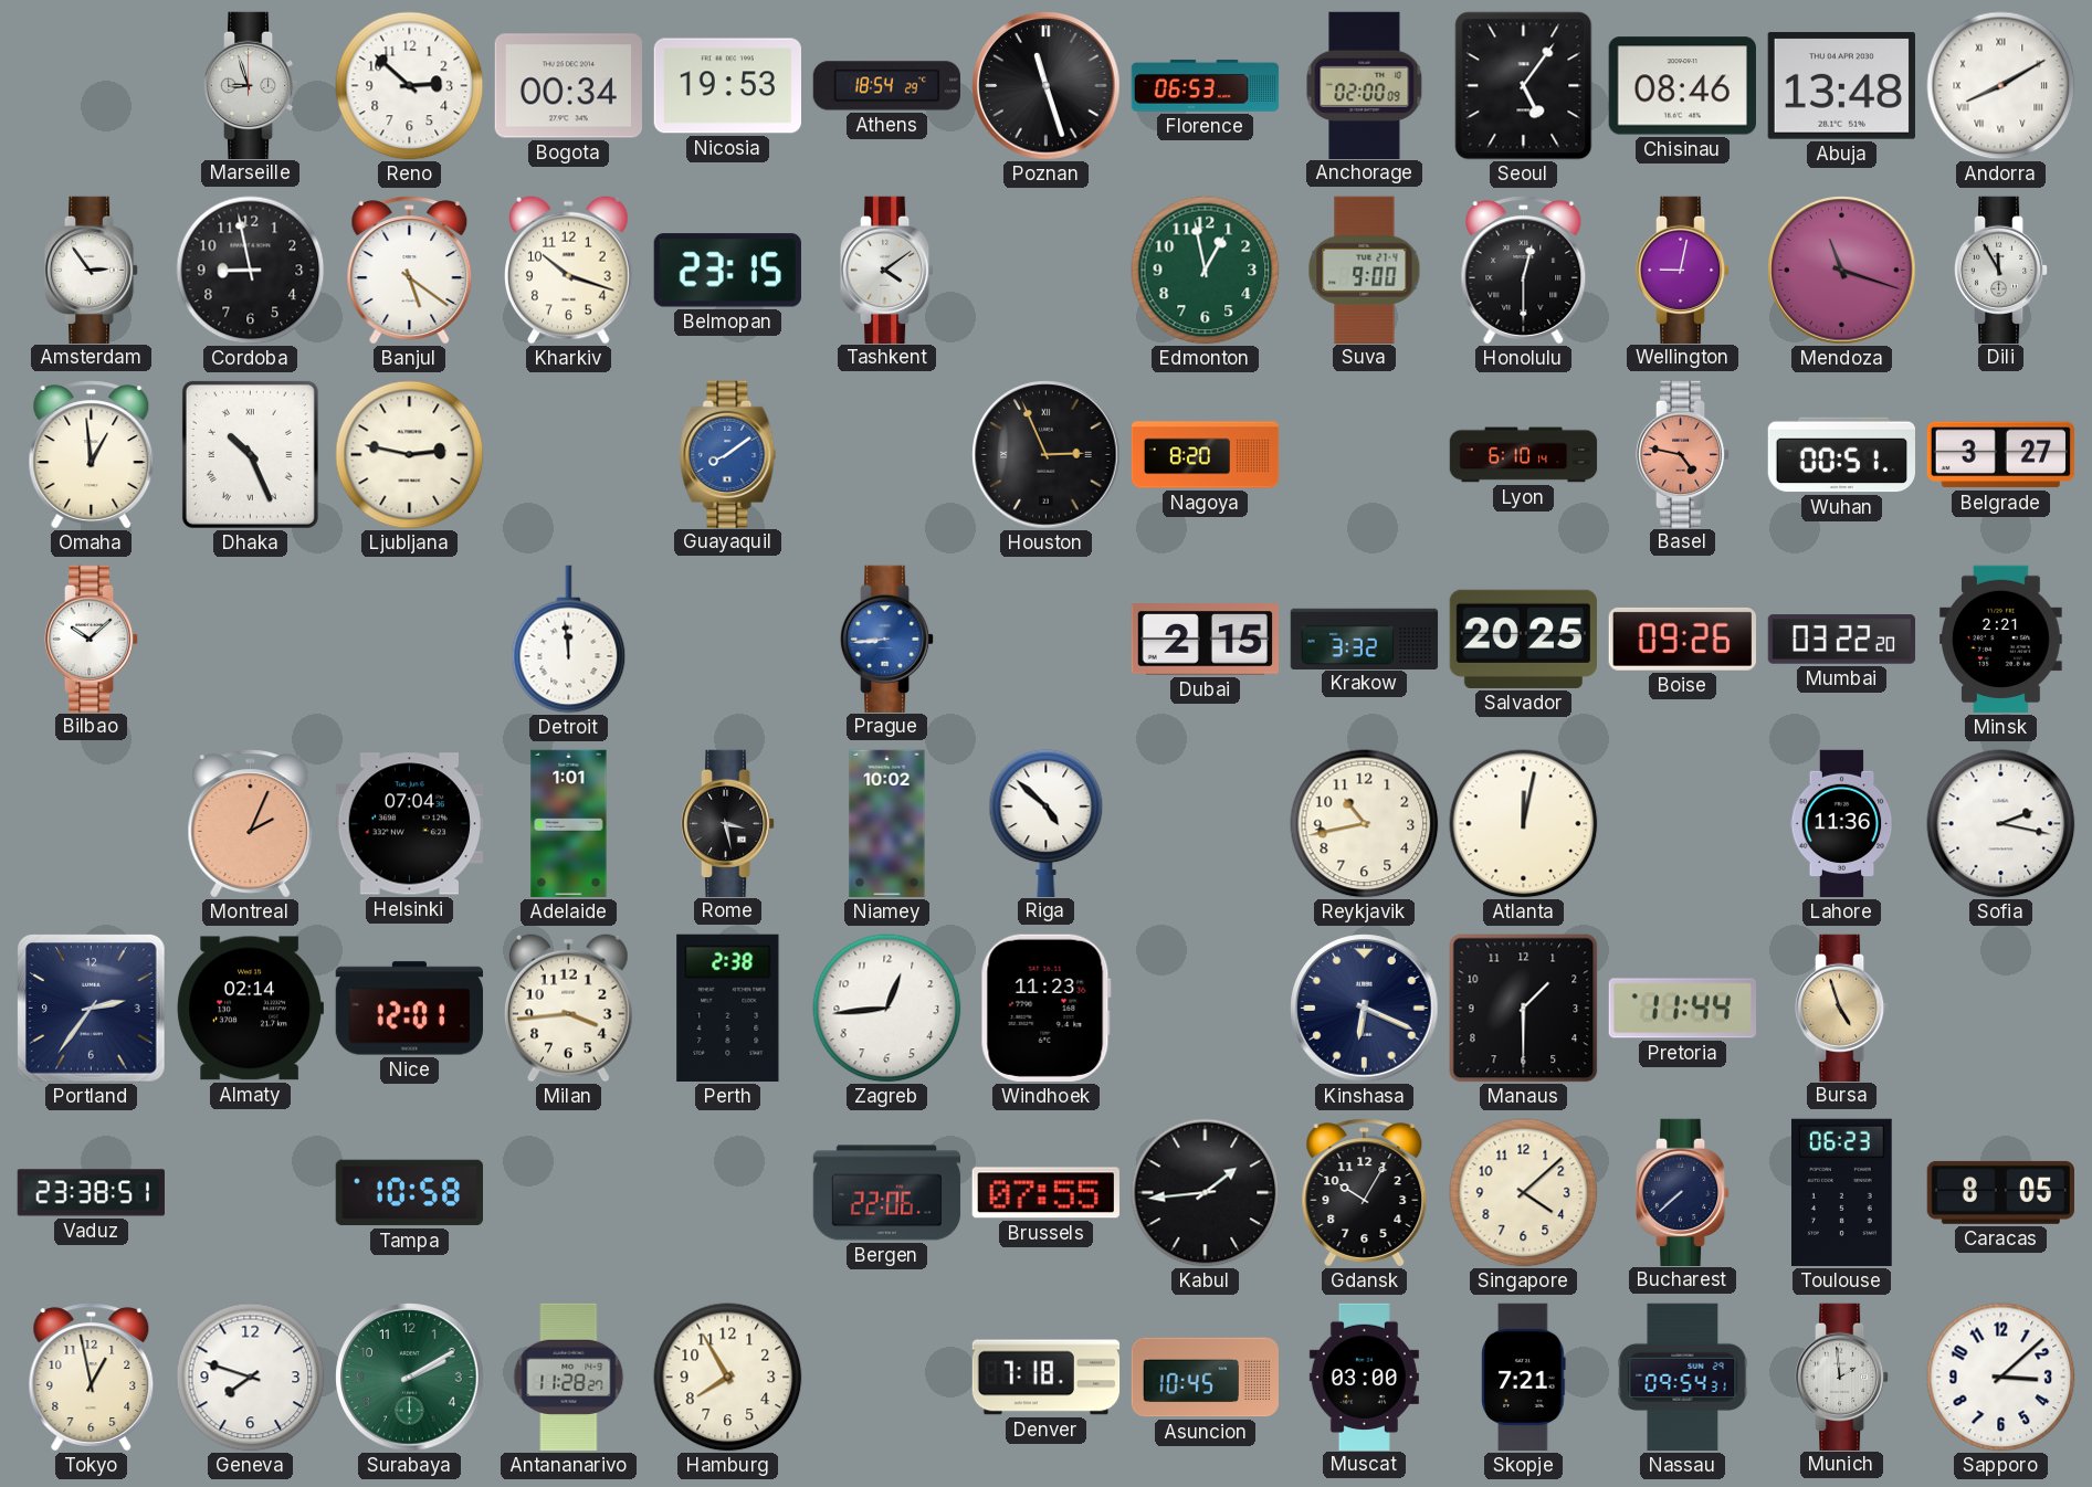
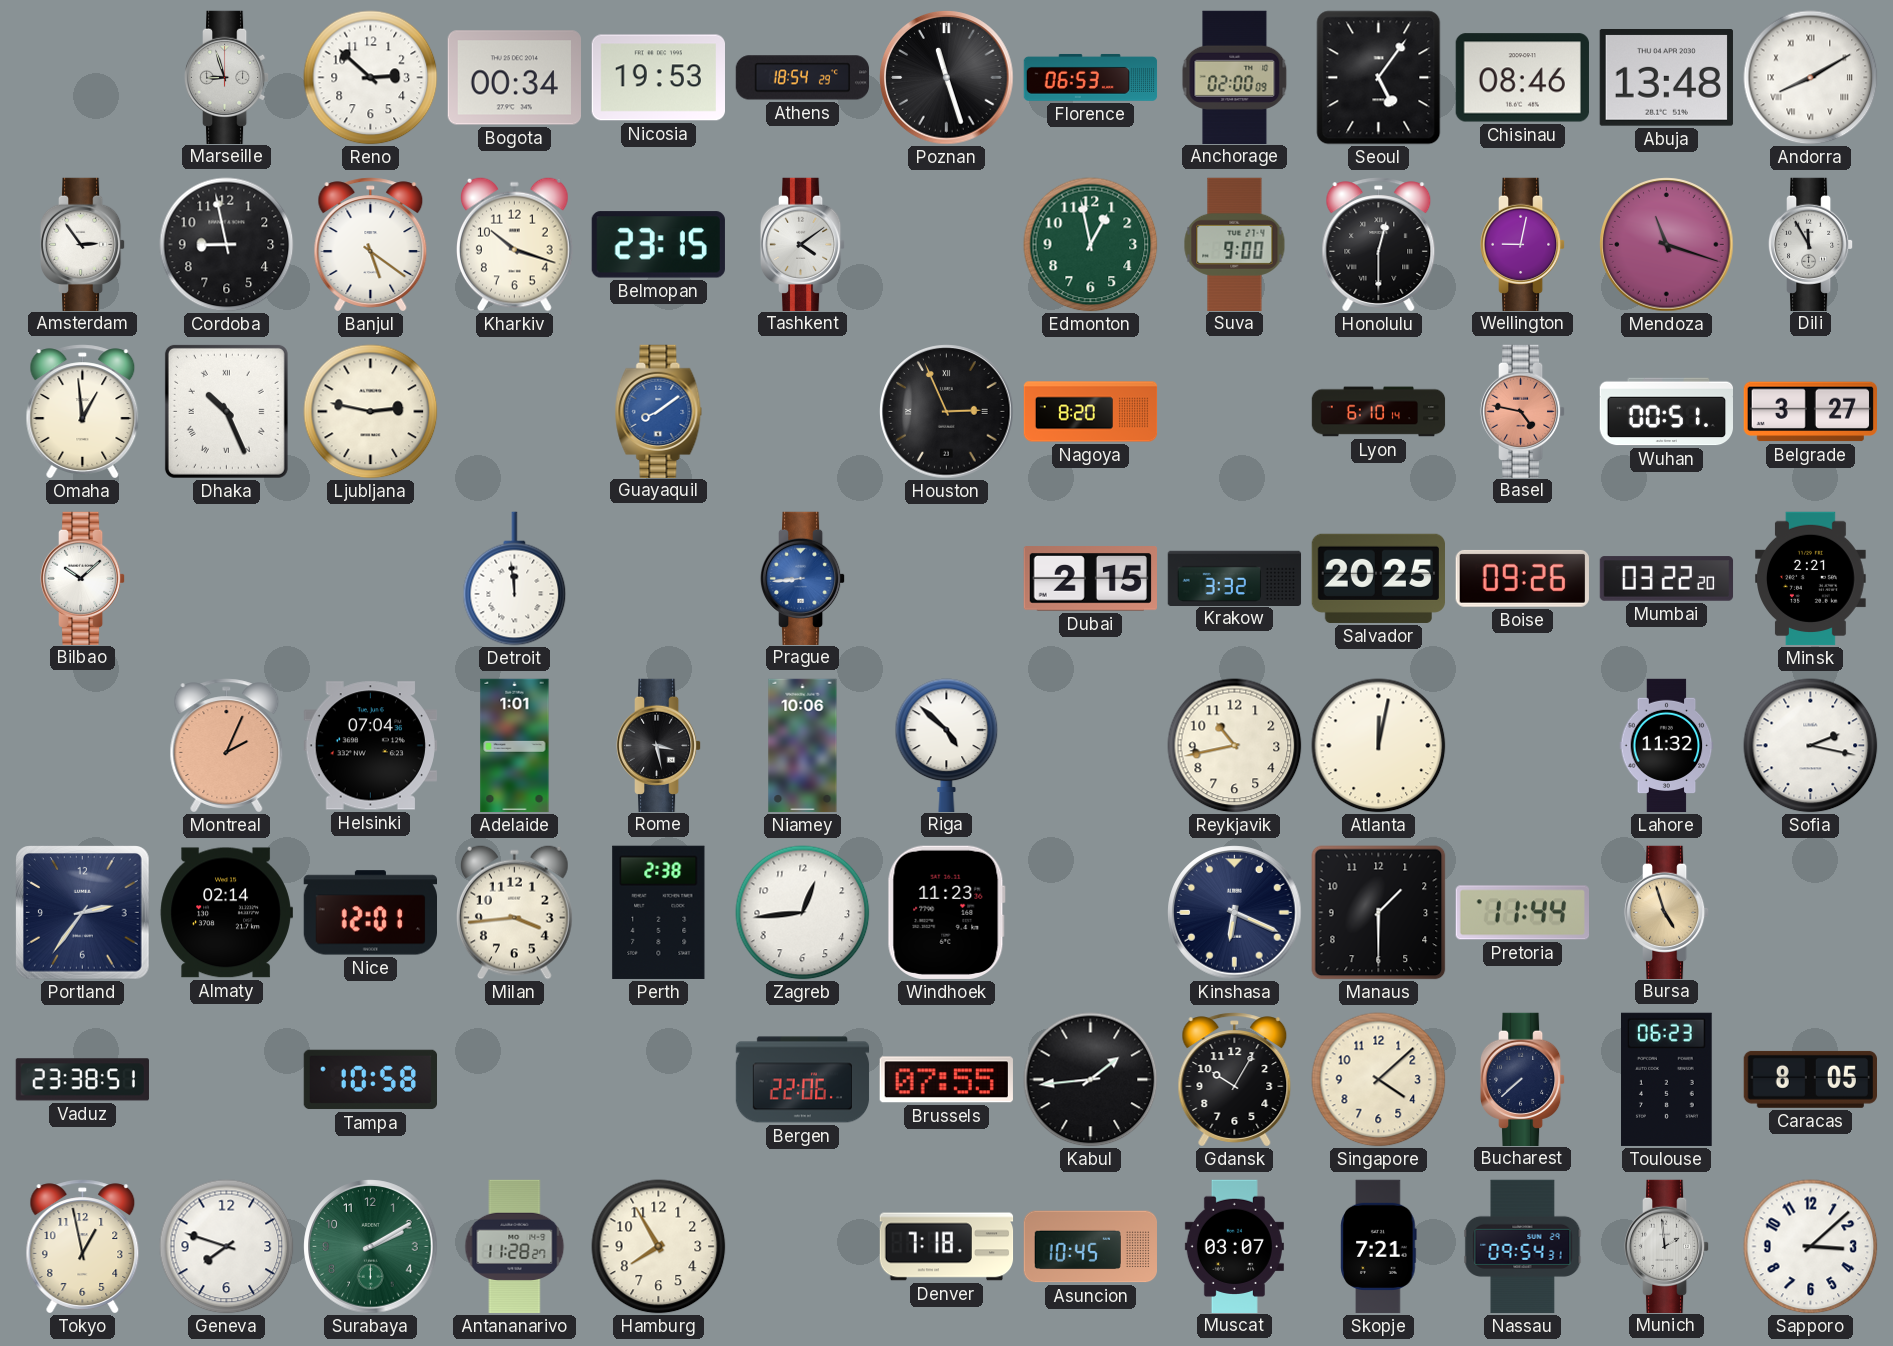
Niamey: 10:02 -> 10:06 (803, 746)
Lahore: 11:36 -> 11:32 (1667, 746)
Muscat: 03:00 -> 03:07 (1234, 1246)
